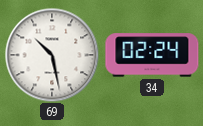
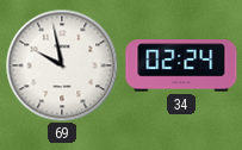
69: 10:28 -> 9:58 (62, 65)
